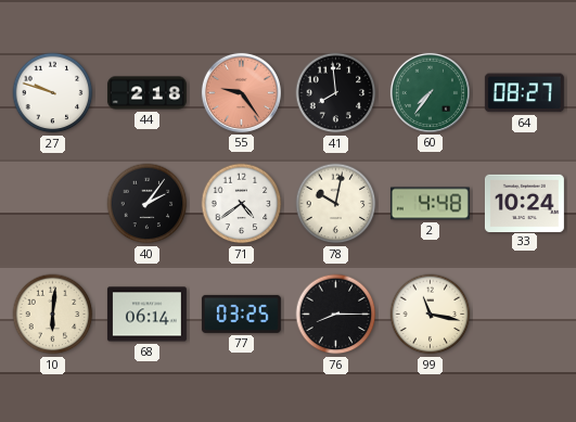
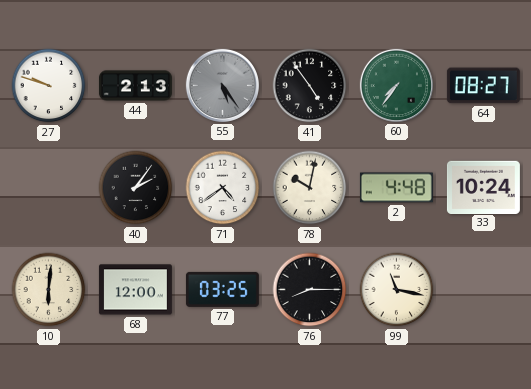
44: 2:18 -> 2:13 (135, 86)
55: 9:24 -> 5:24 (222, 85)
55 dial: salmon -> grey (222, 85)
41: 7:59 -> 4:54 (310, 86)
68: 06:14 -> 12:00 (135, 290)
